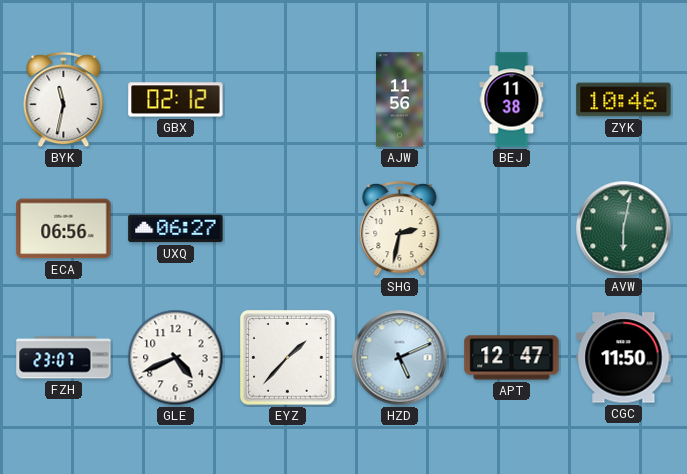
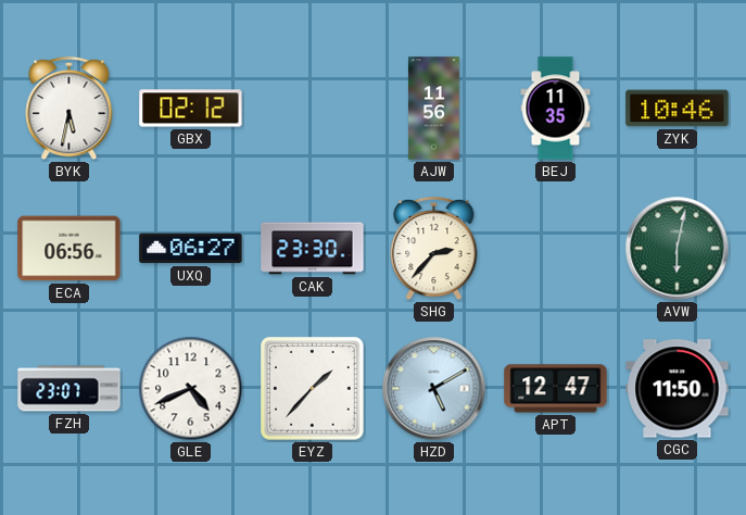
BYK: 11:32 -> 5:32 (69, 109)
BEJ: 11:38 -> 11:35 (556, 109)
CAK: none -> 23:30 (313, 249)
SHG: 2:32 -> 2:37 (434, 249)
HZD: 5:11 -> 5:10 (434, 389)
